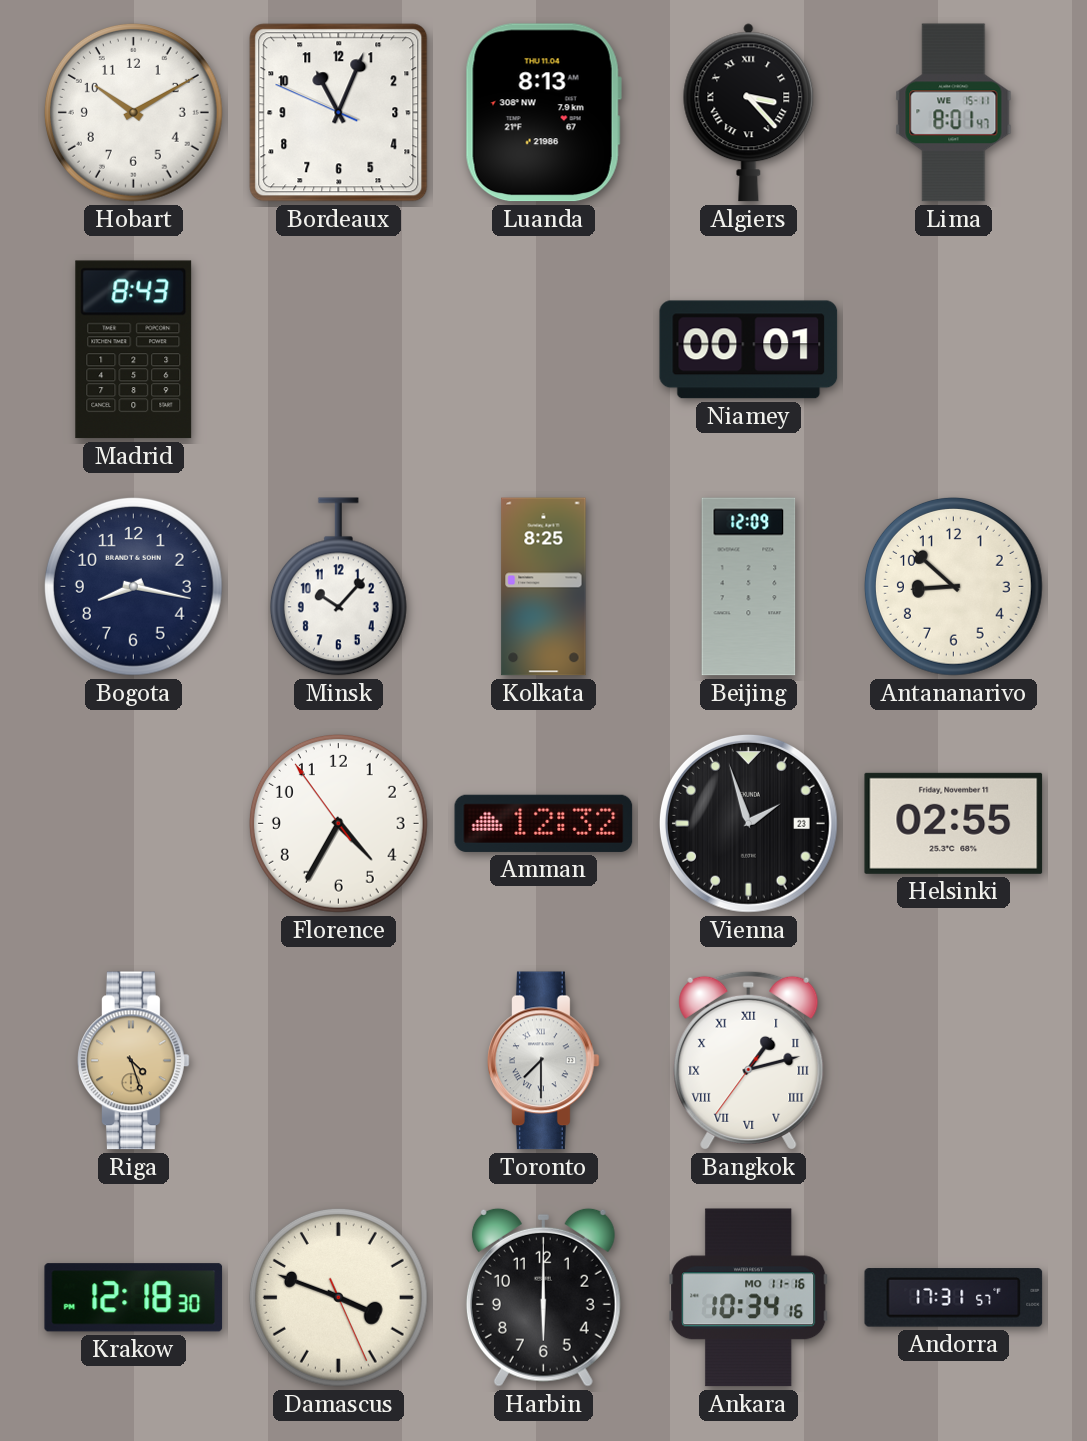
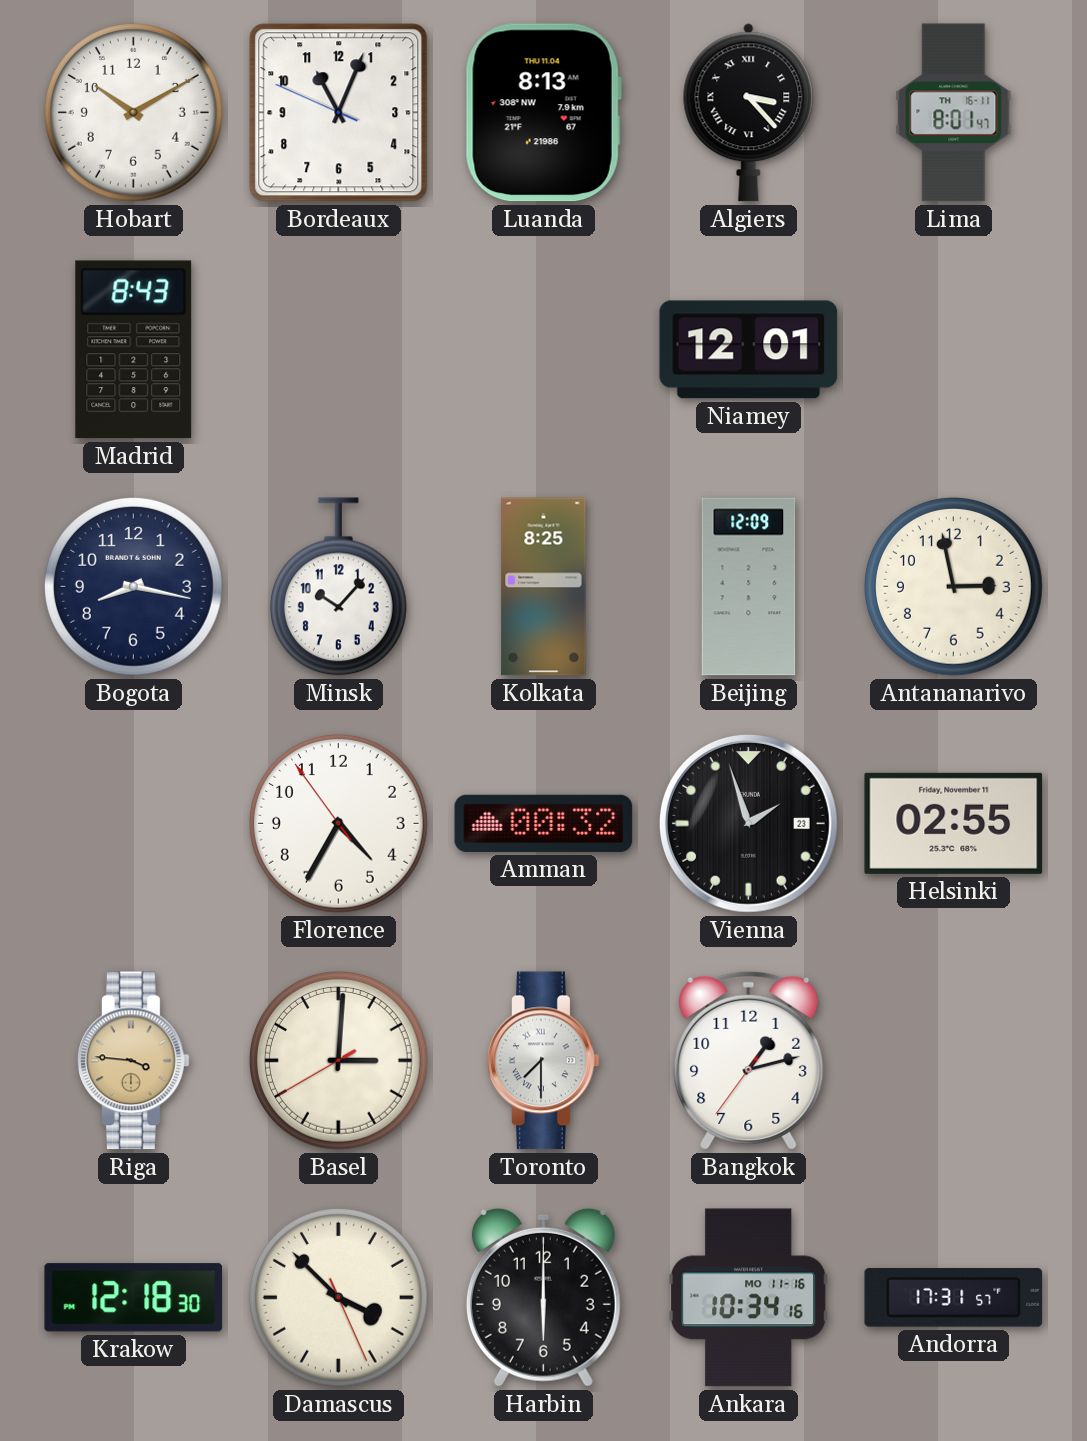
Lima date: WE 15-11 -> TH 16-11 (954, 113)
Niamey: 00:01 -> 12:01 (749, 350)
Antananarivo: 8:52 -> 2:58 (953, 586)
Amman: 12:32 -> 00:32 (544, 823)
Riga: 4:27 -> 3:46 (134, 1061)
Basel: none -> 3:00 (338, 1060)
Bangkok numerals: Roman -> Arabic (749, 1060)
Damascus: 3:48 -> 3:52 (338, 1297)
